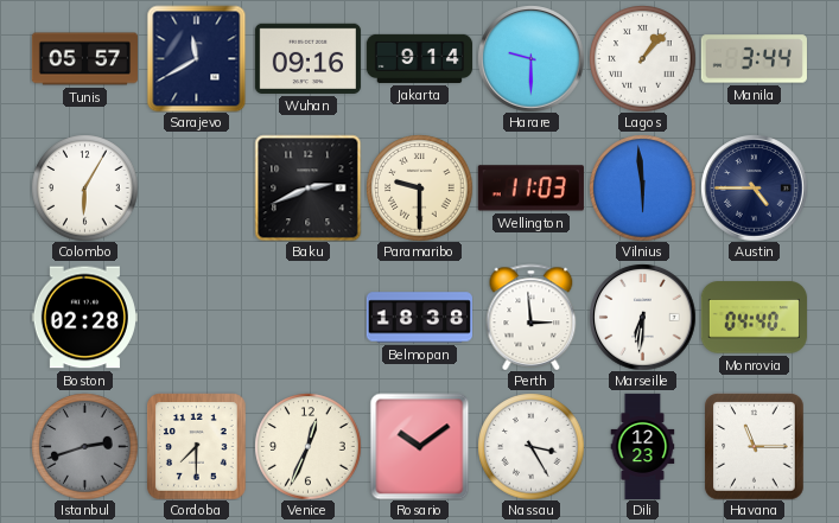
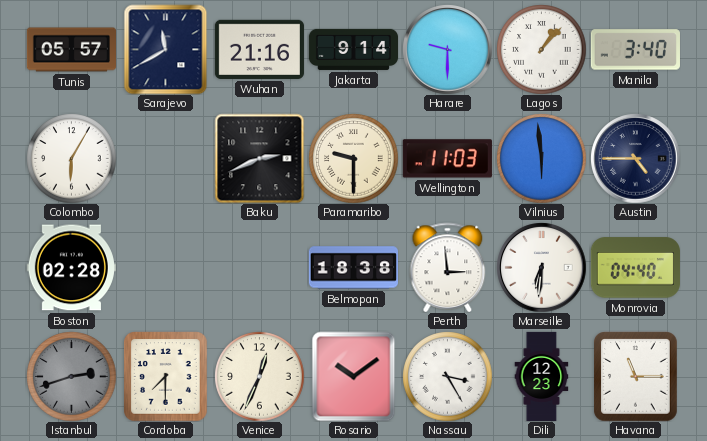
Wuhan: 09:16 -> 21:16 (259, 49)
Manila: 3:44 -> 3:40 (635, 50)
